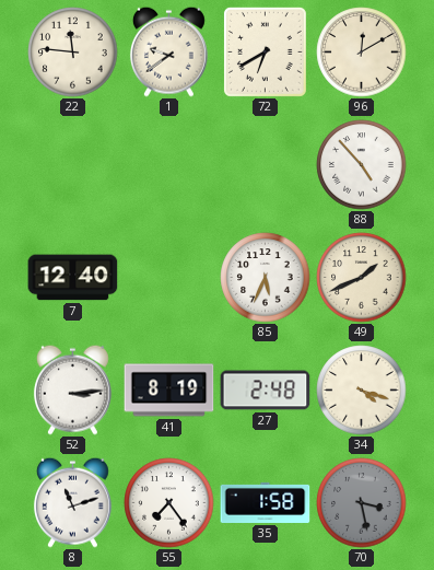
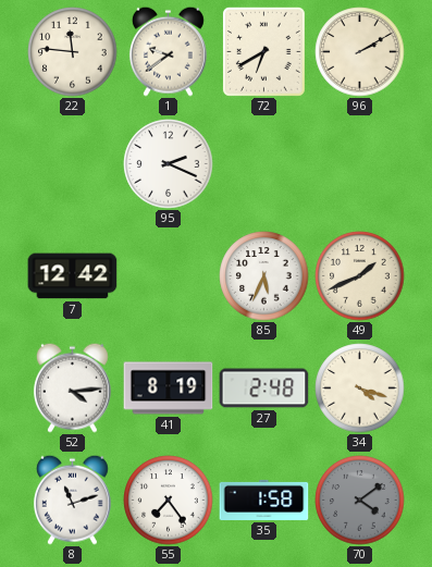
96: 12:10 -> 2:10 (360, 52)
95: none -> 2:19 (169, 164)
88: 4:53 -> none (362, 165)
7: 12:40 -> 12:42 (73, 276)
52: 3:14 -> 4:14 (72, 387)
70: 3:28 -> 4:09 (360, 501)
